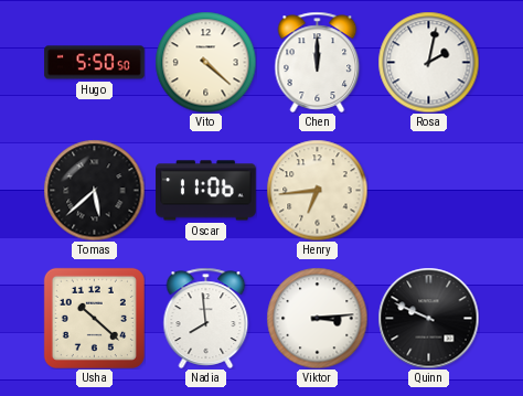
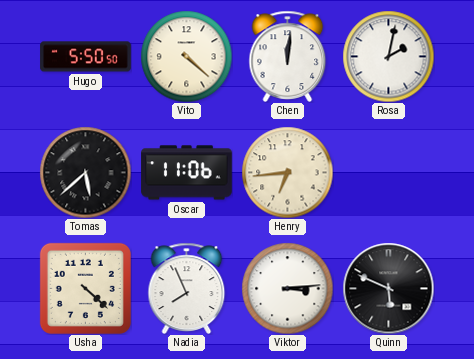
Chen: 12:00 -> 12:01 (288, 56)
Usha: 10:22 -> 4:22 (85, 288)
Nadia: 7:59 -> 7:56 (187, 288)
Quinn: 9:49 -> 5:49 (388, 288)
